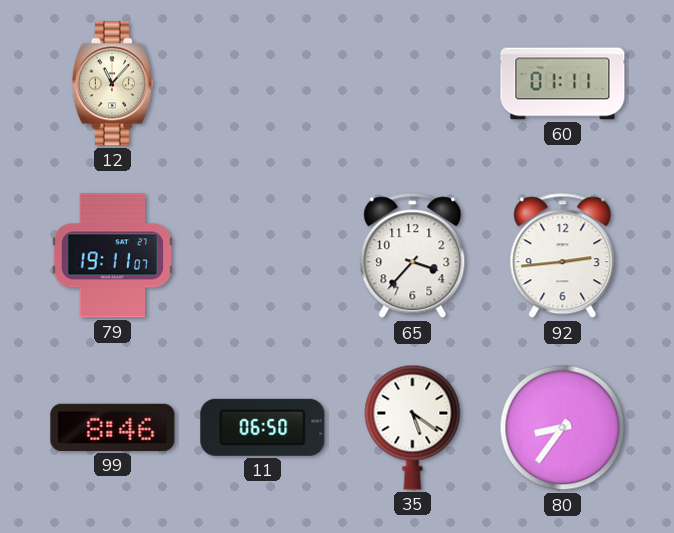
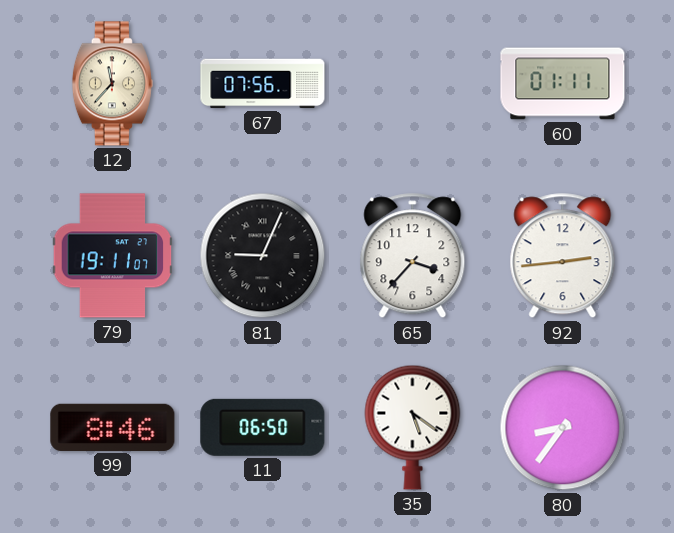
12: 11:07 -> 11:37 (112, 84)
67: none -> 07:56 (263, 84)
81: none -> 9:04 (263, 256)
